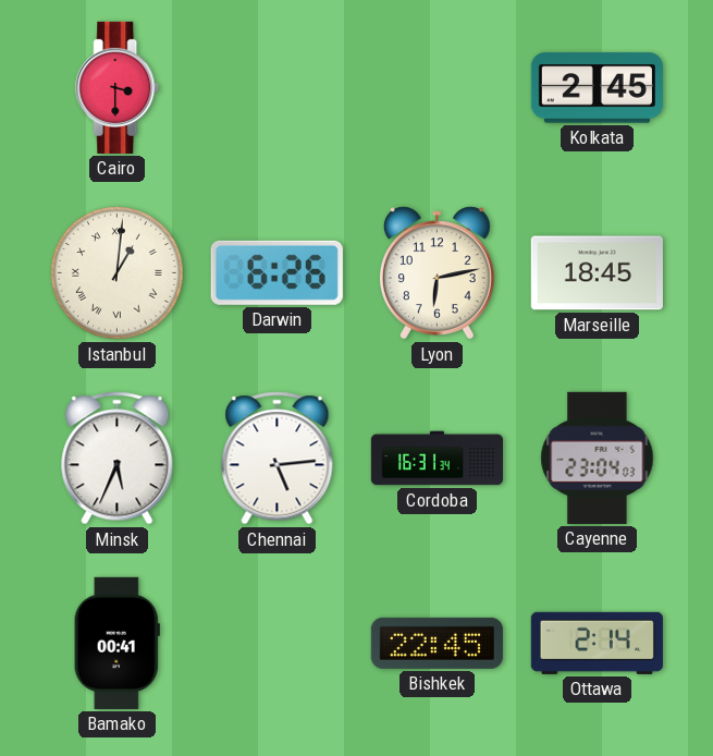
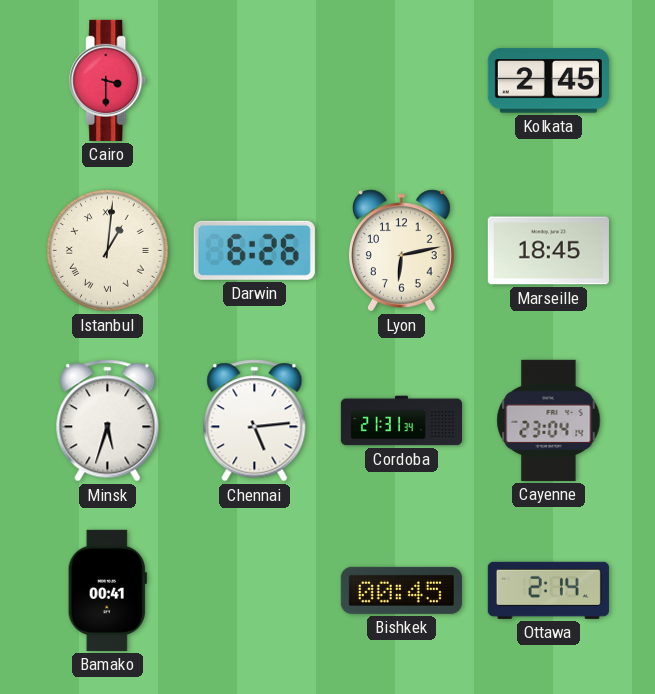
Minsk: 5:34 -> 5:33 (108, 421)
Cordoba: 16:31 -> 21:31 (401, 421)
Cayenne: 23:04:03 -> 23:04:14 (549, 420)
Bishkek: 22:45 -> 00:45 (401, 590)
